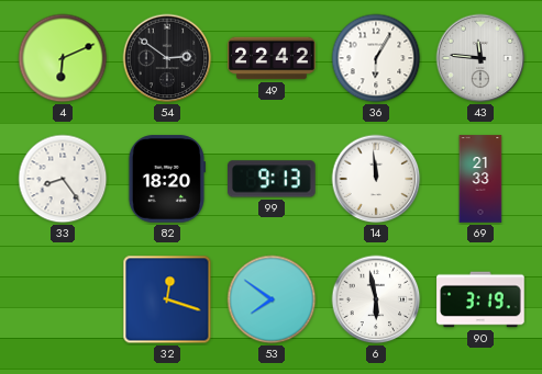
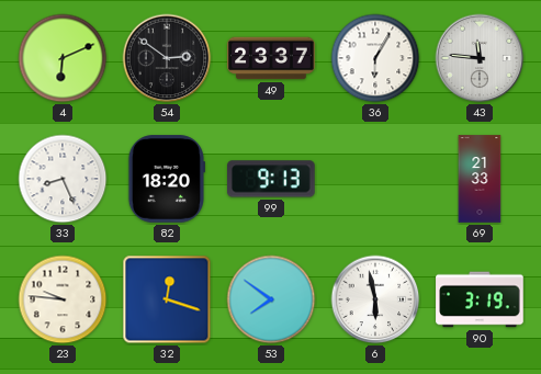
49: 22:42 -> 23:37 (271, 58)
33: 8:24 -> 8:26 (63, 179)
14: 11:59 -> none (376, 179)
23: none -> 9:46 (63, 299)
